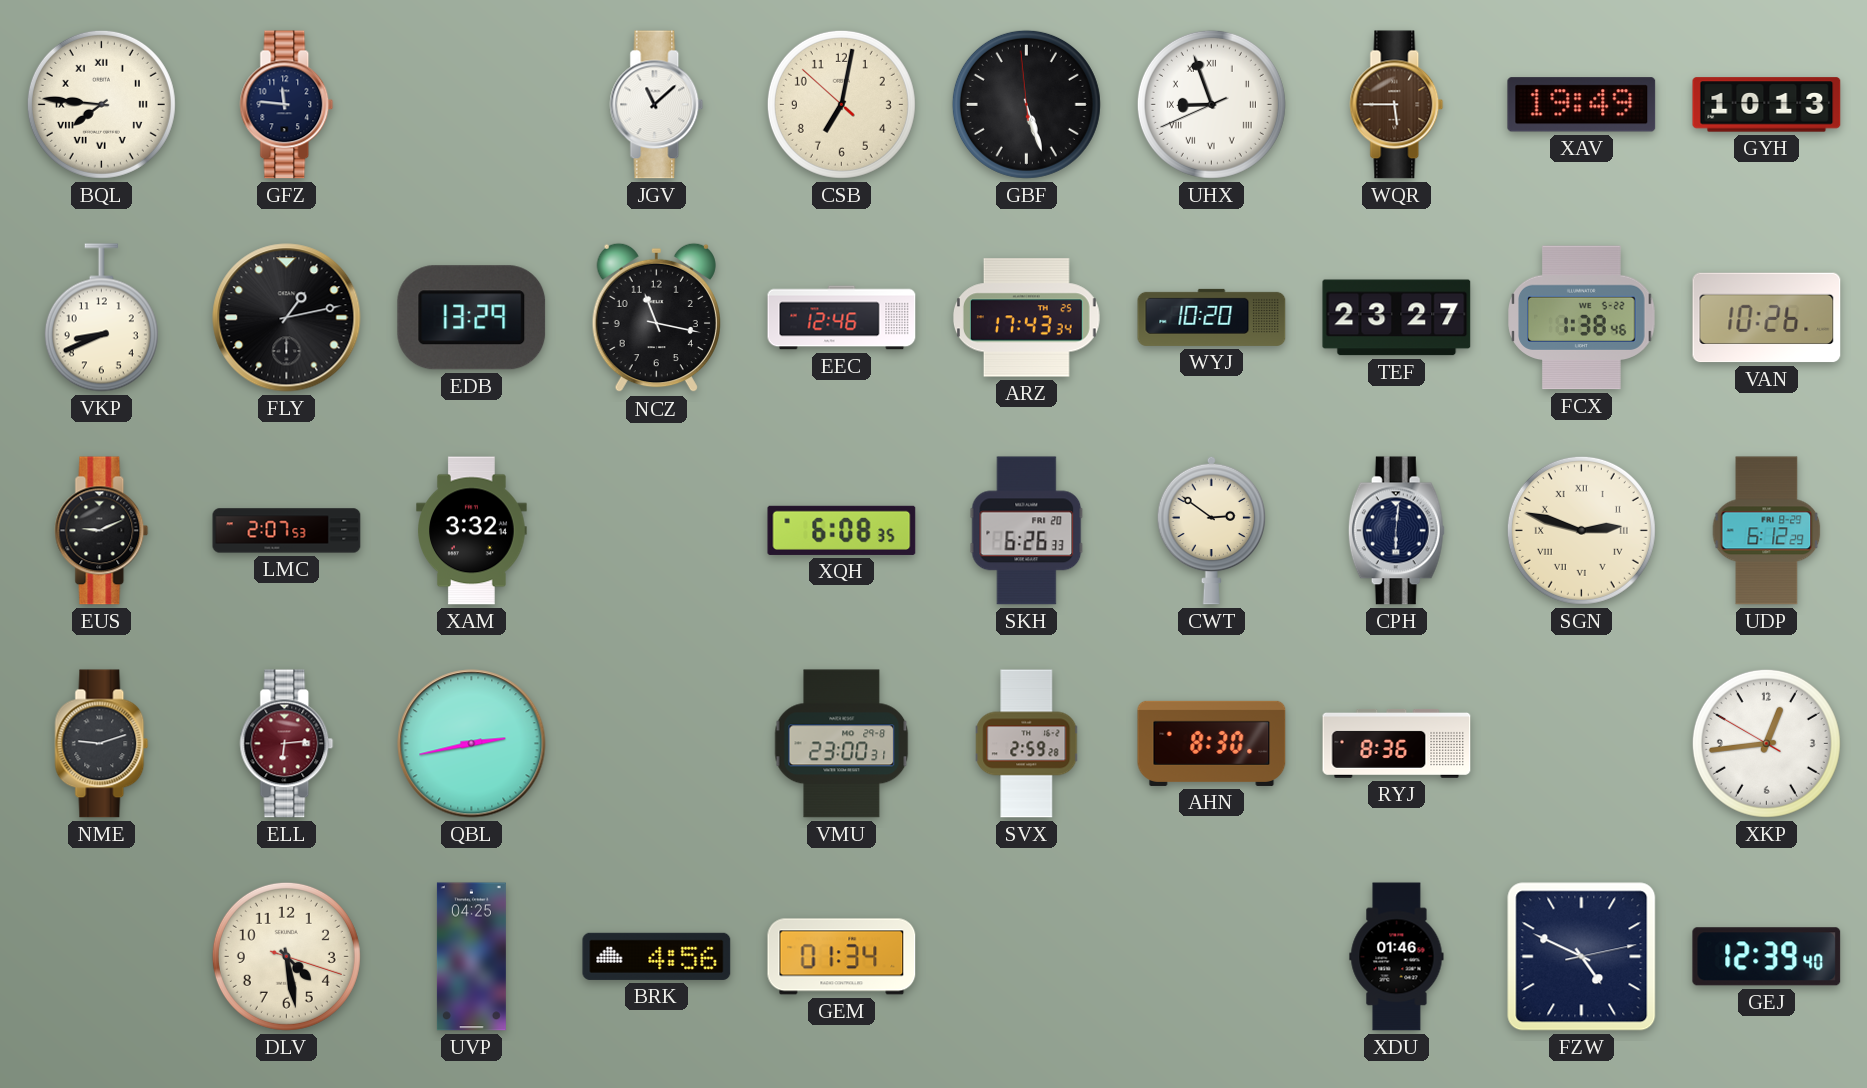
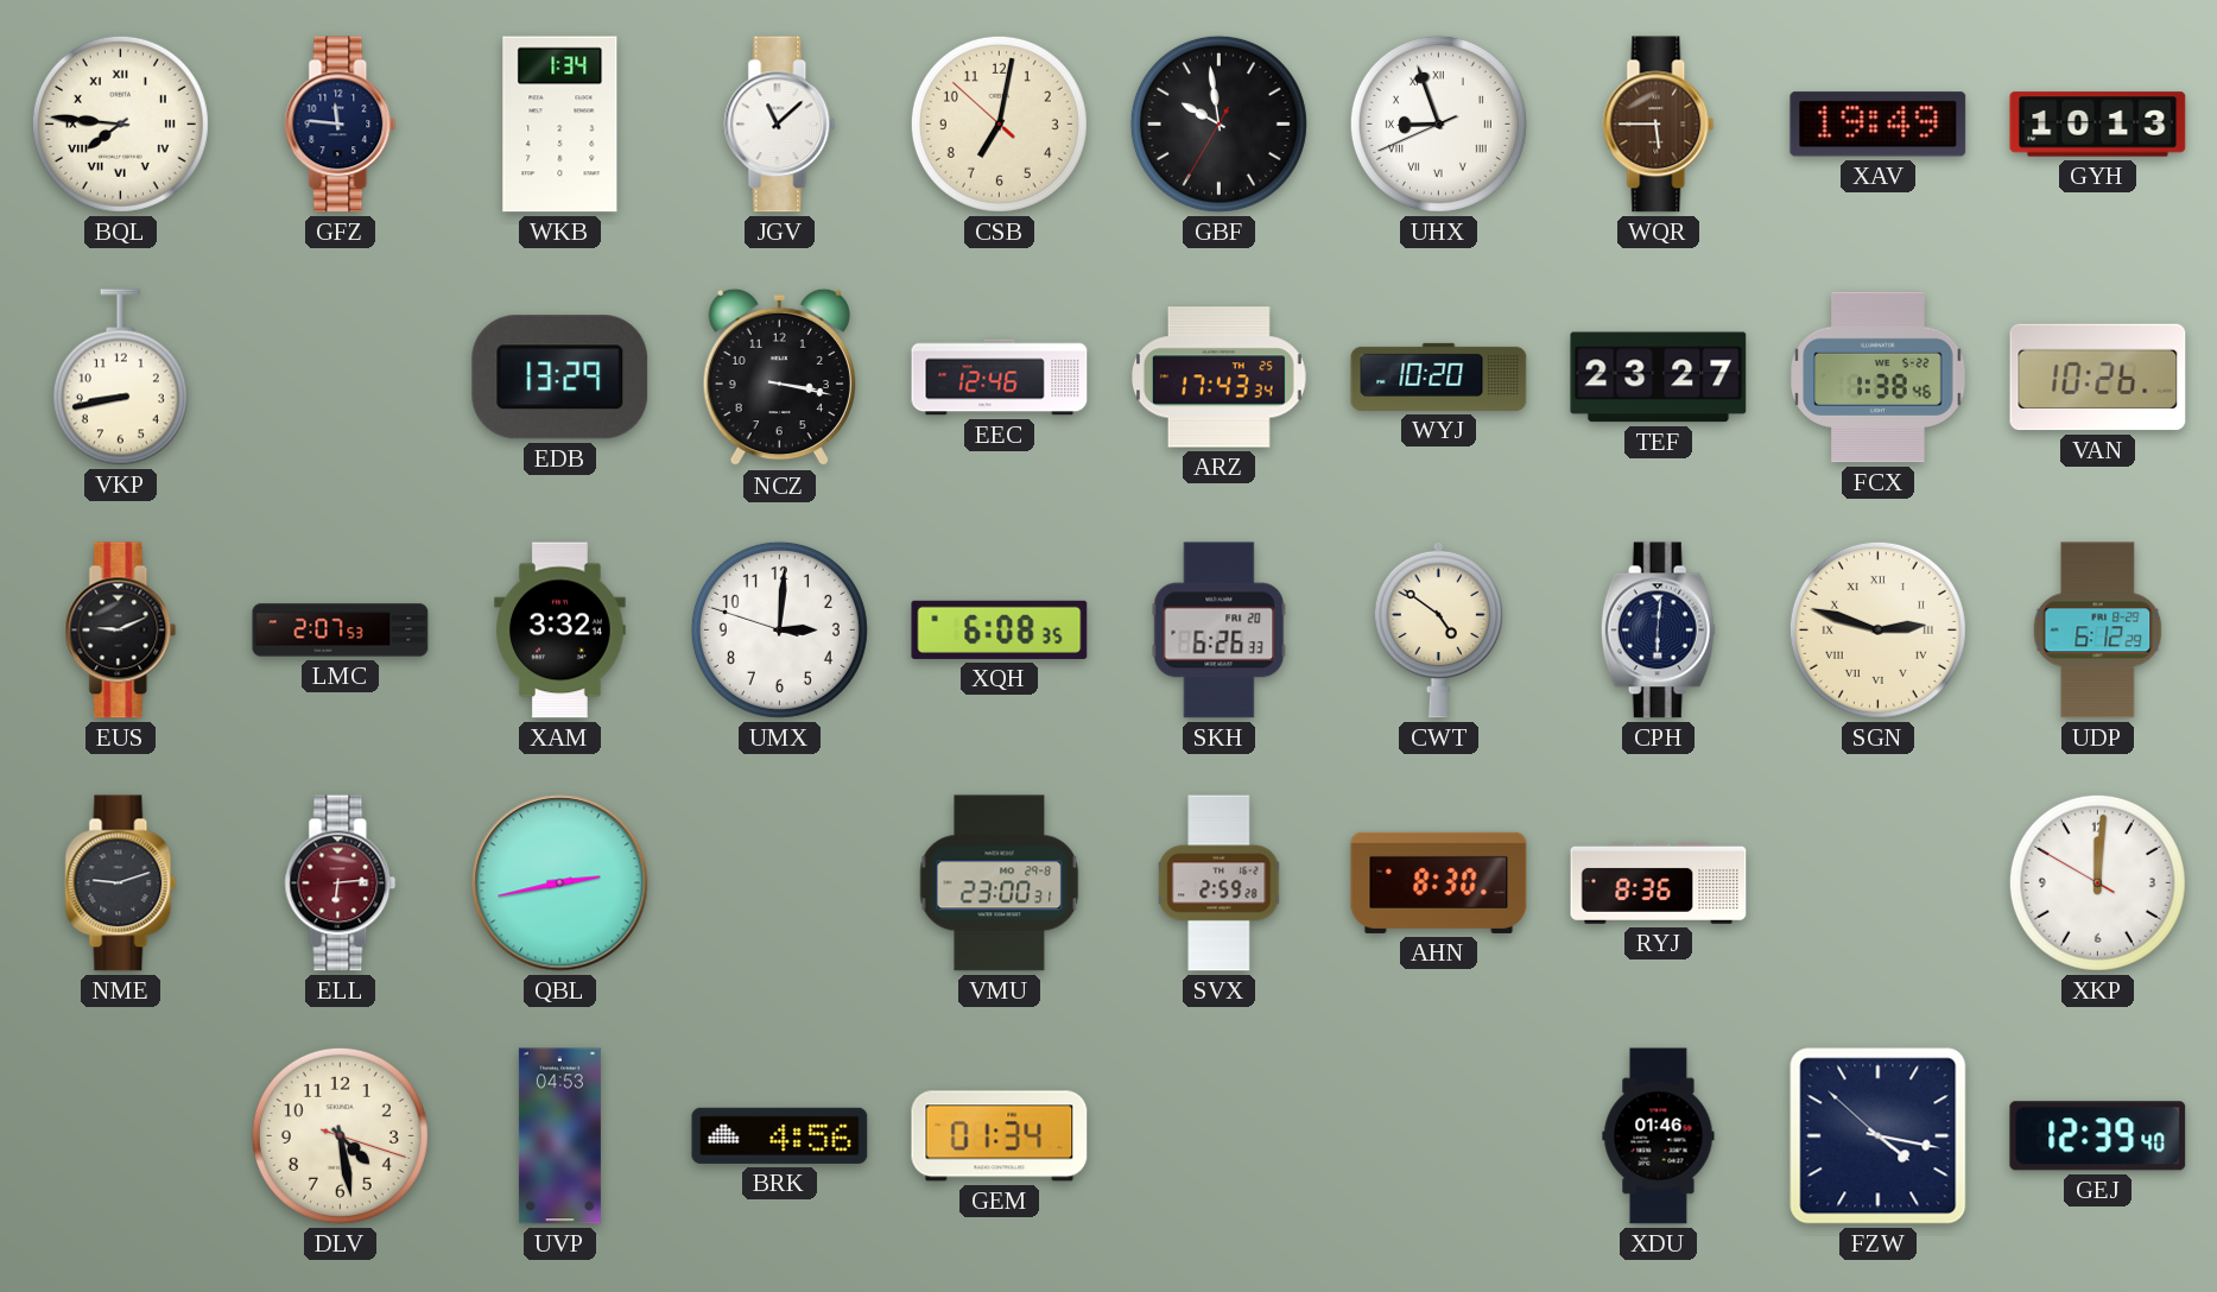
WKB: none -> 1:34 (560, 125)
GBF: 5:26 -> 9:58 (1218, 123)
VKP: 8:41 -> 8:43 (120, 378)
FLY: 1:13 -> none (287, 318)
NCZ: 11:17 -> 3:17 (779, 378)
UMX: none -> 3:00 (779, 629)
CWT: 2:51 -> 4:51 (1439, 629)
XKP: 12:43 -> 12:00 (2097, 882)
UVP: 04:25 -> 04:53 (559, 1136)
FZW: 4:49 -> 4:16 (1879, 1136)
